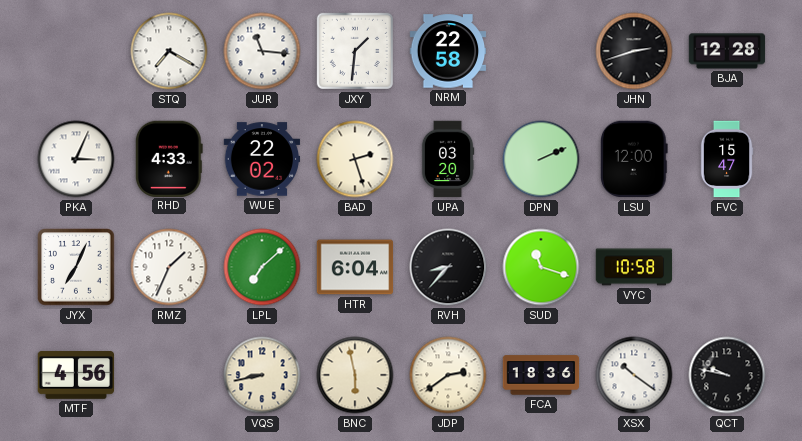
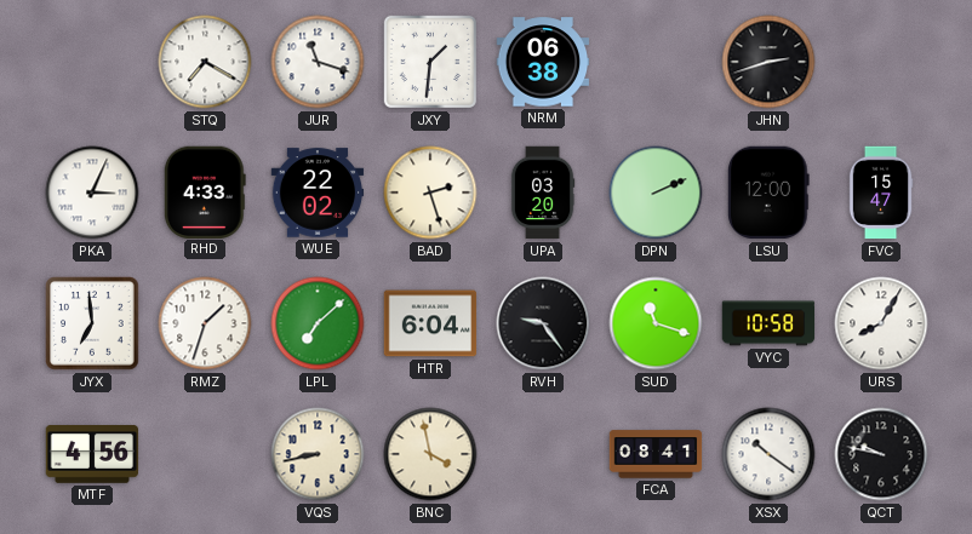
JUR: 11:16 -> 11:18 (318, 62)
NRM: 22:58 -> 06:38 (543, 62)
BJA: 12:28 -> none (727, 51)
JYX: 7:04 -> 6:59 (92, 323)
RMZ: 1:34 -> 1:33 (205, 323)
RVH: 8:37 -> 9:24 (543, 323)
URS: none -> 8:05 (881, 323)
BNC: 5:58 -> 3:58 (430, 454)
JDP: 2:39 -> none (448, 375)
FCA: 18:36 -> 08:41 (656, 454)
